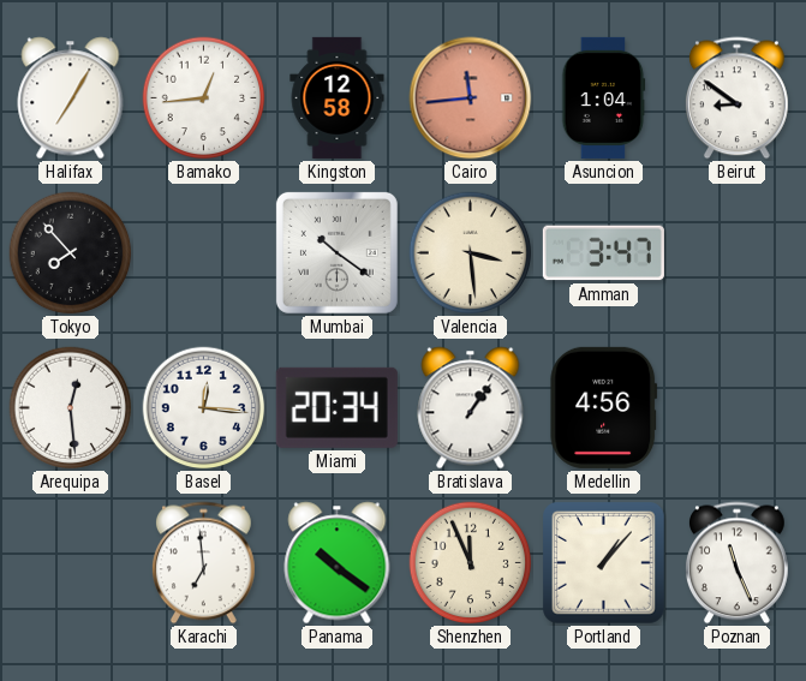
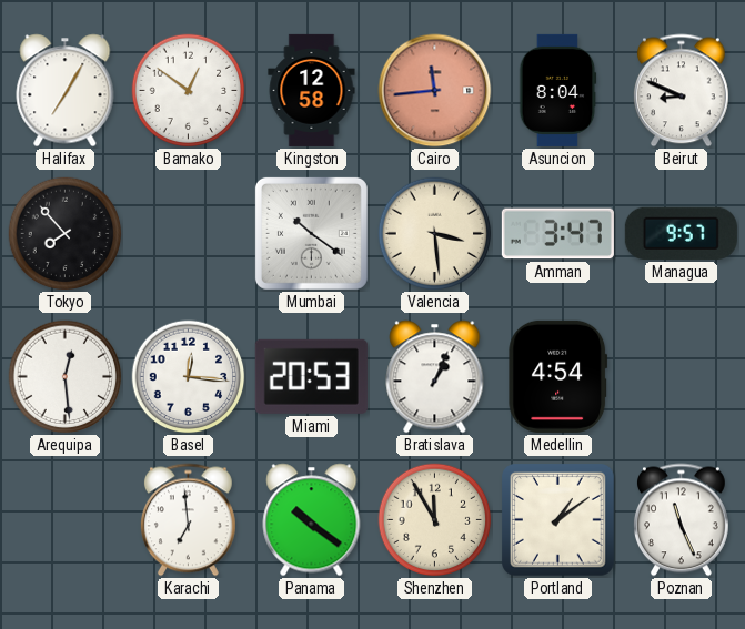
Bamako: 12:44 -> 12:51 (189, 91)
Asuncion: 1:04 -> 8:04 (558, 90)
Beirut: 8:51 -> 8:49 (681, 91)
Managua: none -> 9:57 (681, 233)
Miami: 20:34 -> 20:53 (311, 376)
Bratislava: 1:06 -> 1:04 (435, 377)
Medellin: 4:56 -> 4:54 (558, 376)
Shenzhen: 11:56 -> 11:55 (435, 520)
Portland: 1:07 -> 1:09 (558, 520)
